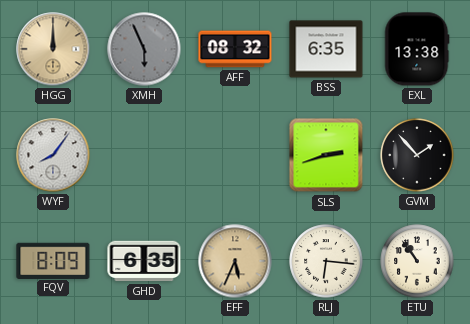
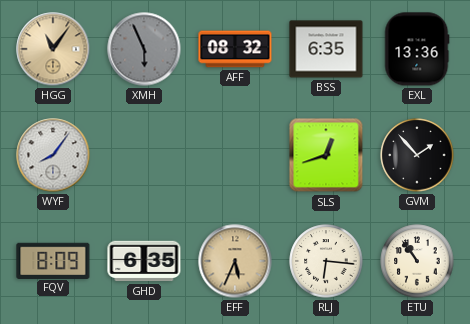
HGG: 12:00 -> 11:06 (53, 49)
EXL: 13:38 -> 13:36 (417, 49)
SLS: 2:42 -> 12:42 (326, 155)
